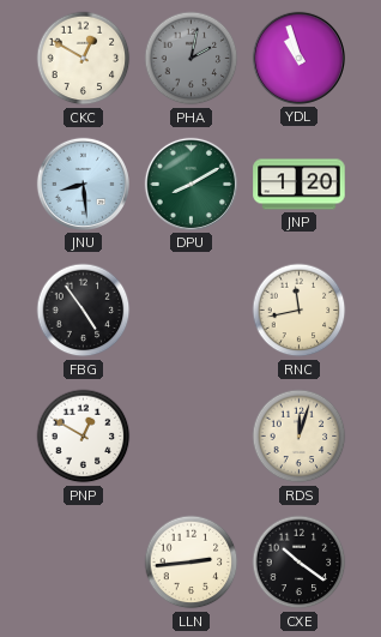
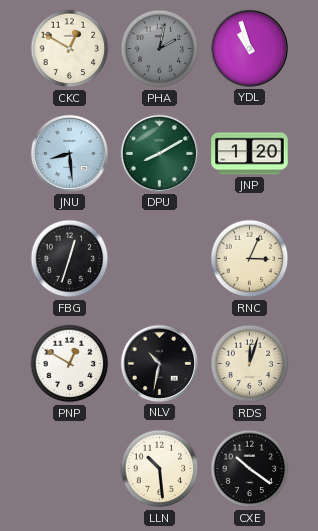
FBG: 4:54 -> 12:33 (70, 259)
RNC: 11:43 -> 3:04 (250, 259)
NLV: none -> 10:32 (159, 363)
LLN: 2:44 -> 10:29 (160, 469)
